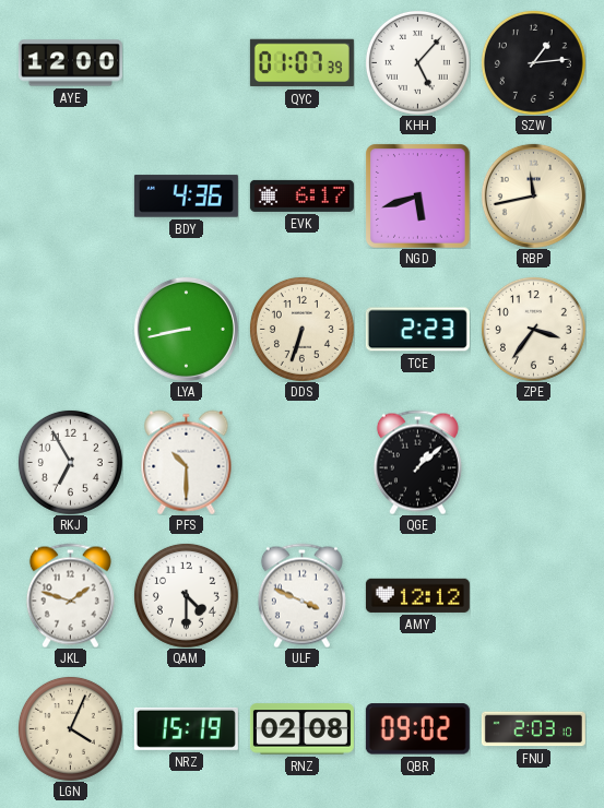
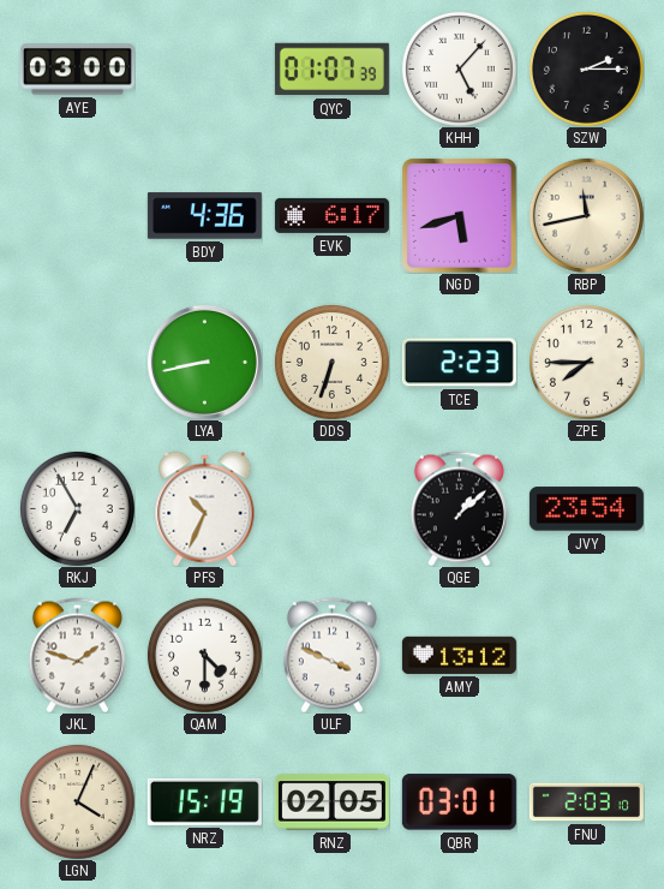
AYE: 12:00 -> 03:00 (77, 70)
SZW: 1:14 -> 2:15 (586, 68)
ZPE: 3:36 -> 7:45 (586, 362)
PFS: 10:30 -> 10:34 (205, 508)
JVY: none -> 23:54 (586, 509)
AMY: 12:12 -> 13:12 (459, 655)
RNZ: 02:08 -> 02:05 (331, 803)
QBR: 09:02 -> 03:01 (459, 803)
